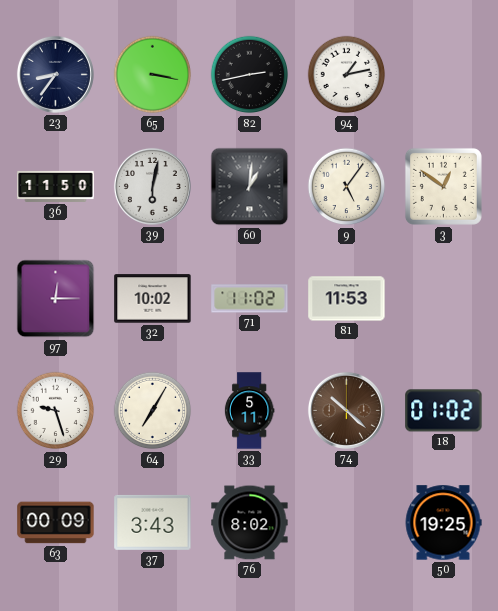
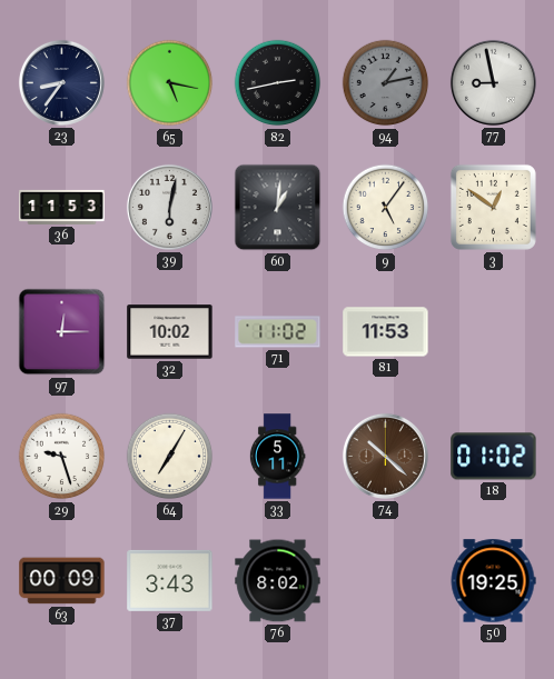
65: 3:17 -> 5:17 (170, 83)
94 dial: white -> grey (386, 83)
77: none -> 8:58 (493, 82)
36: 11:50 -> 11:53 (62, 207)
